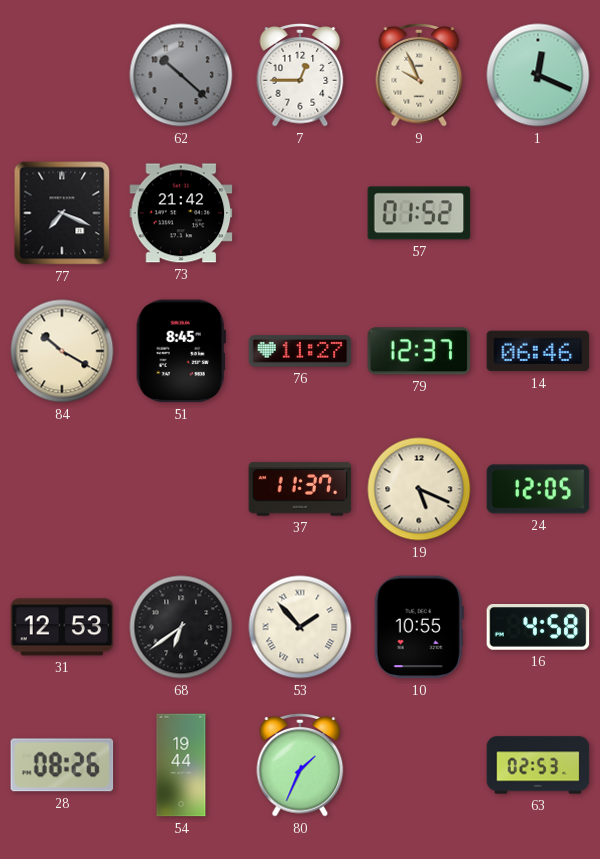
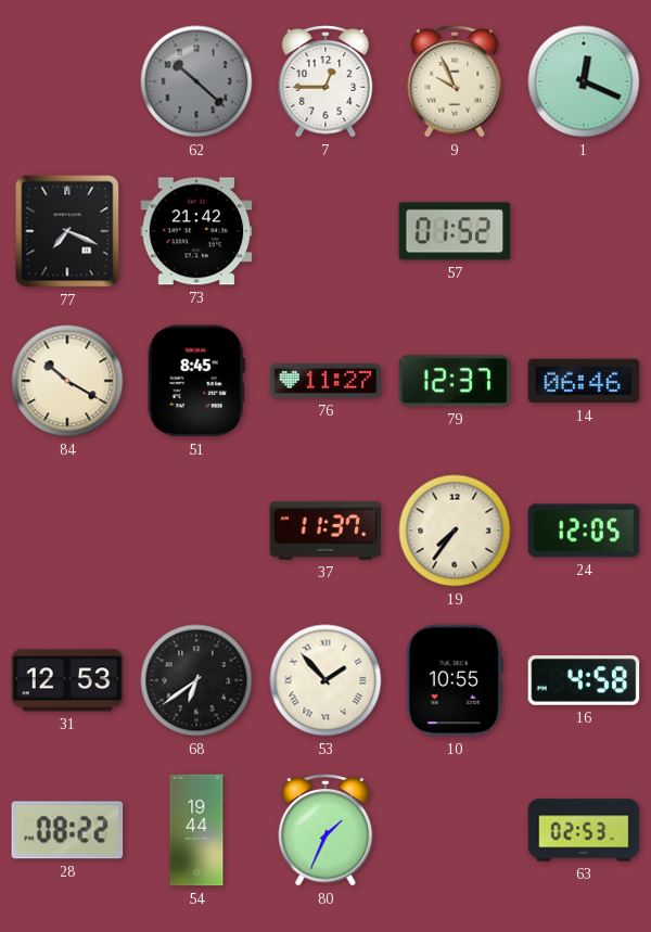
19: 5:19 -> 7:36 (455, 531)
28: 08:26 -> 08:22 (67, 830)
